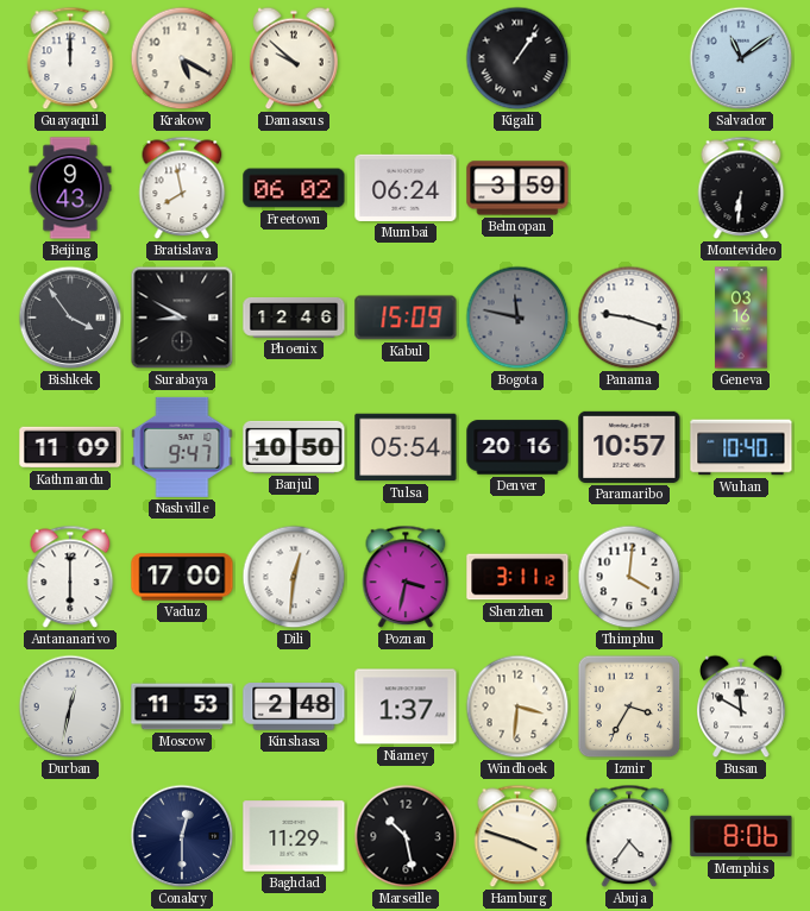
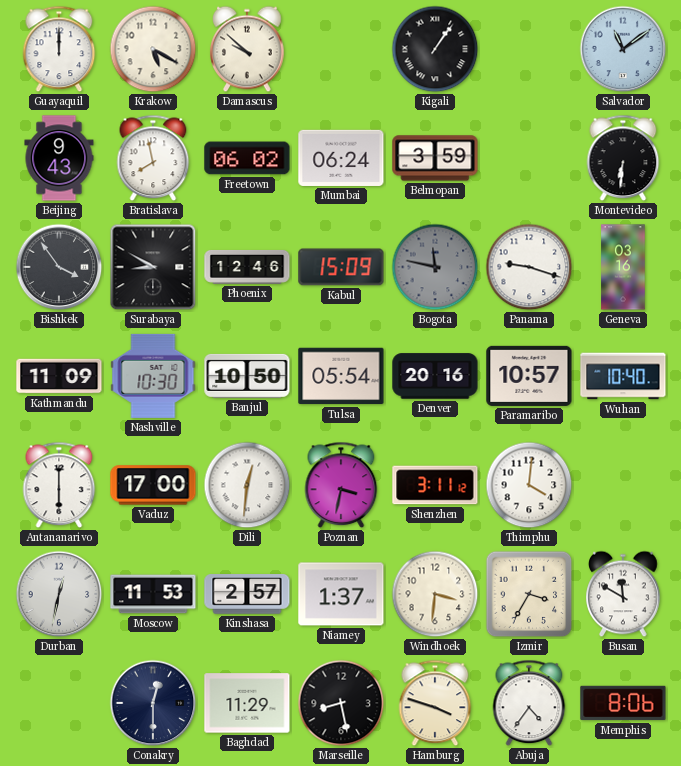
Nashville: 9:47 -> 10:30 (153, 376)
Kinshasa: 2:48 -> 2:57 (247, 594)
Marseille: 10:28 -> 8:28 (341, 703)
